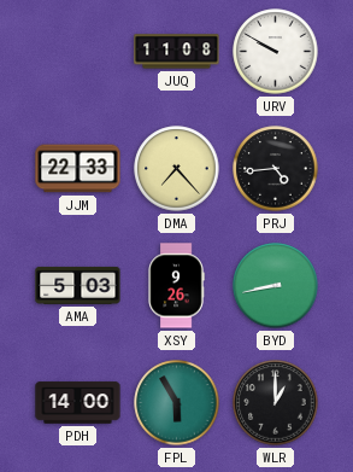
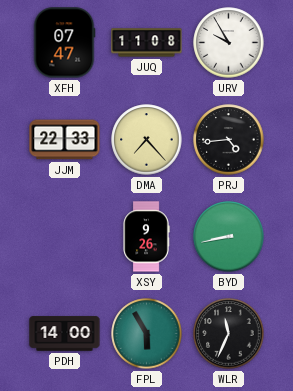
XFH: none -> 07:47 (64, 43)
URV: 9:50 -> 9:55 (229, 43)
AMA: 5:03 -> none (78, 285)
WLR: 1:00 -> 11:34 (229, 334)
